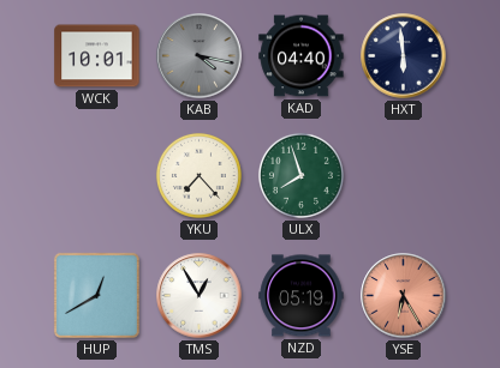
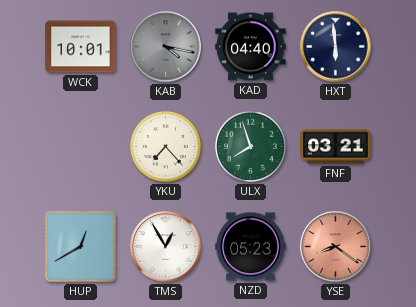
FNF: none -> 03:21 (336, 147)
NZD: 05:19 -> 05:23 (251, 247)
YSE: 6:25 -> 8:21 (336, 247)
